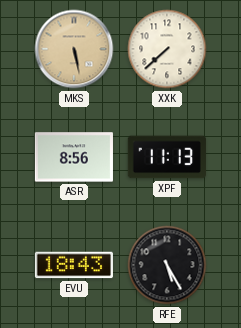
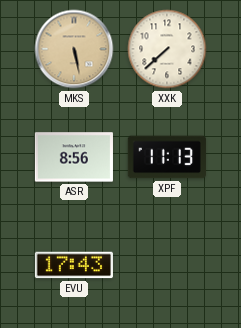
EVU: 18:43 -> 17:43 (74, 265)
RFE: 5:25 -> none (167, 265)
